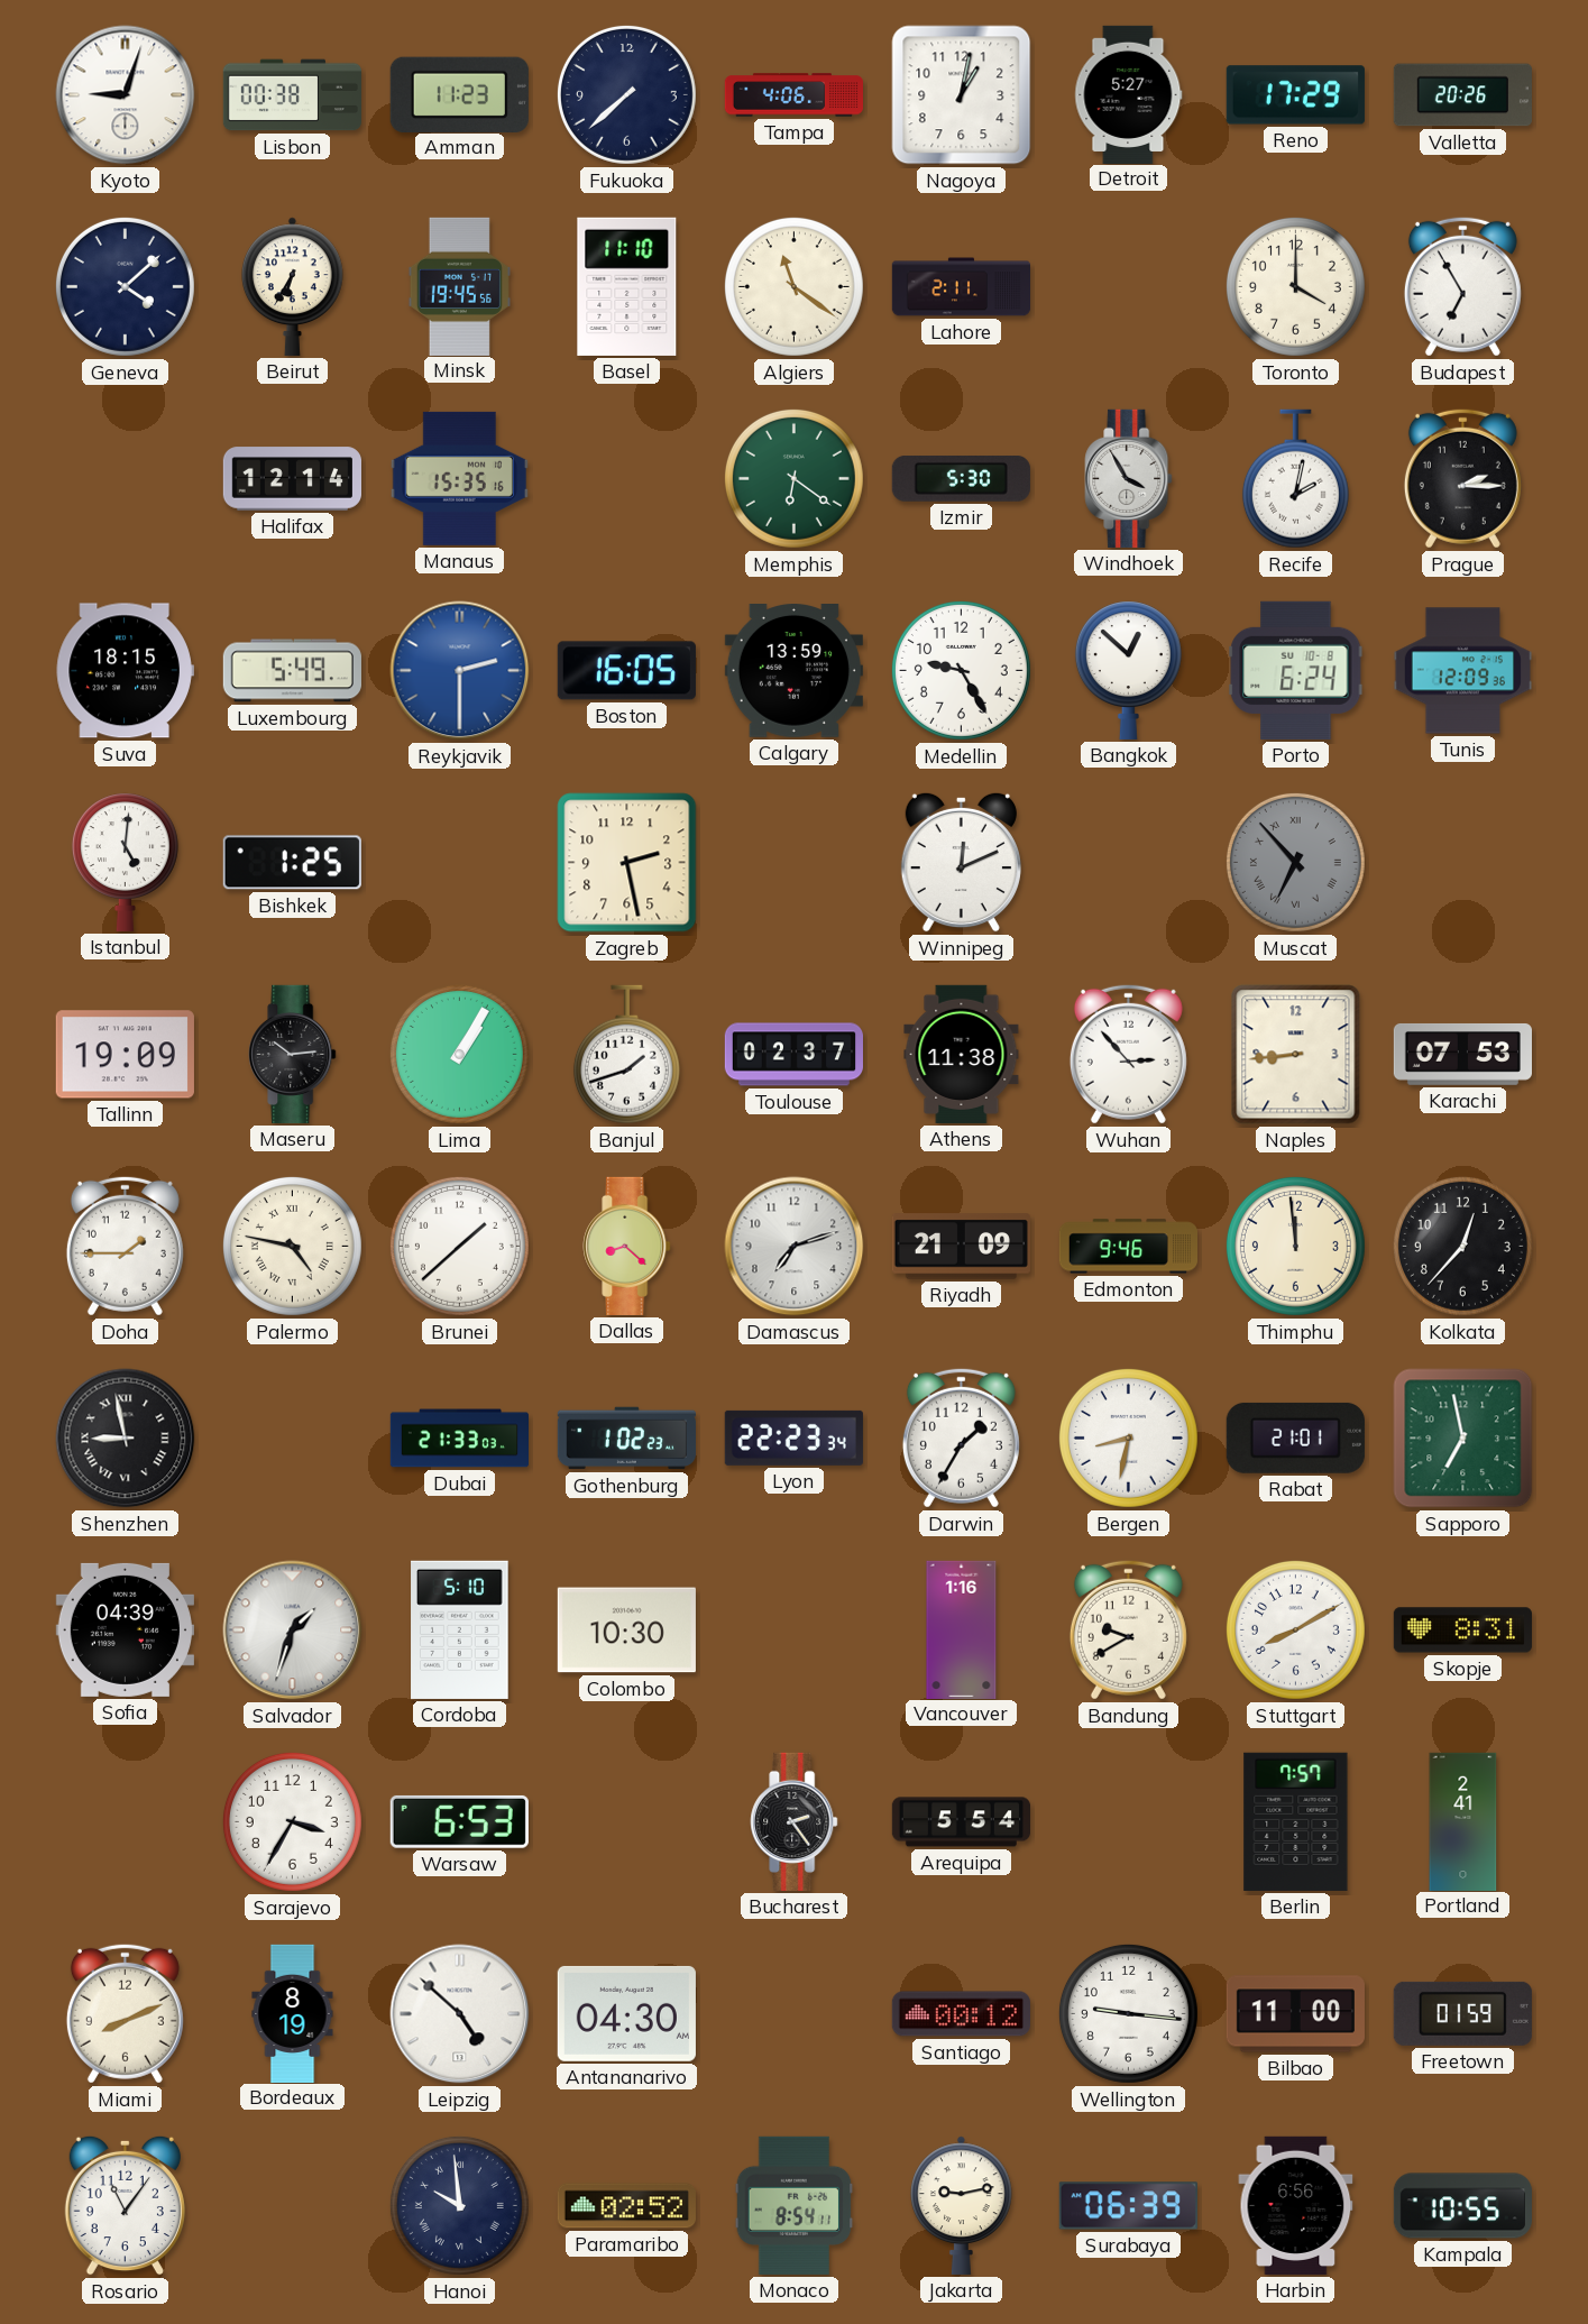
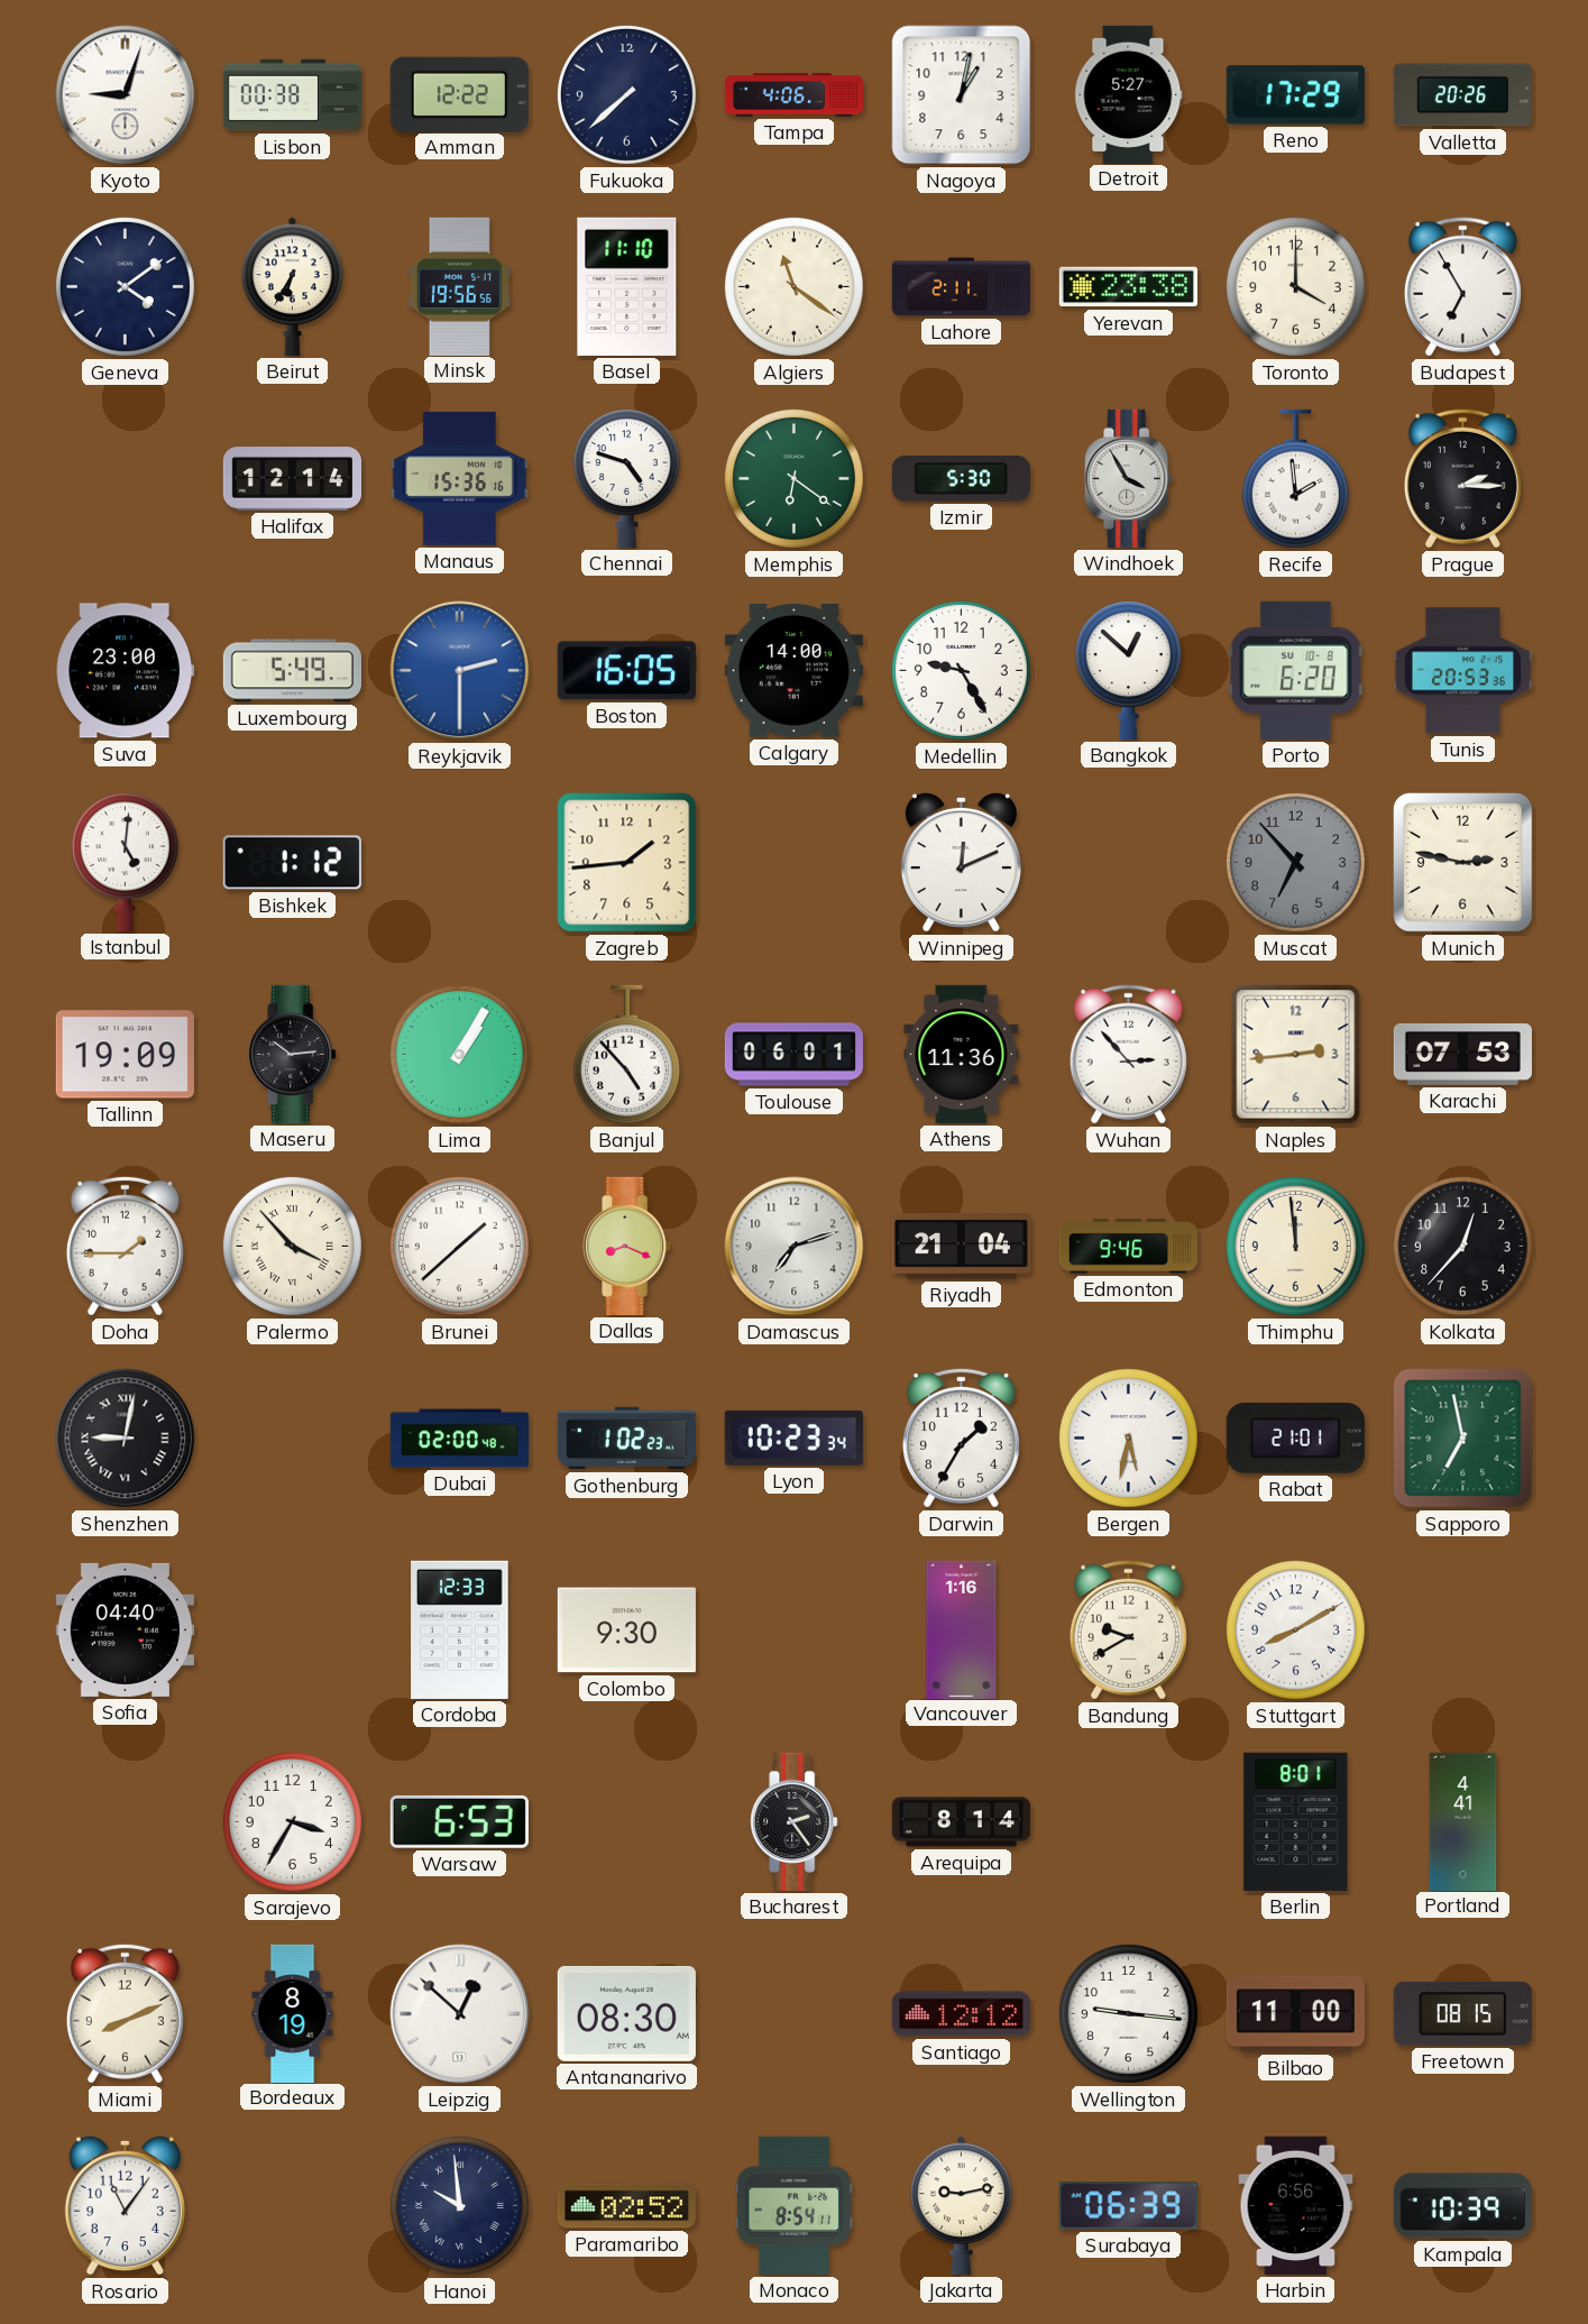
Amman: 11:23 -> 12:22 (459, 94)
Geneva: 4:08 -> 4:09 (125, 286)
Minsk: 19:45 -> 19:56 (459, 286)
Yerevan: none -> 23:38 (1128, 287)
Manaus: 15:35 -> 15:36 (459, 478)
Chennai: none -> 4:48 (626, 478)
Recife: 2:02 -> 1:59 (1295, 479)
Suva: 18:15 -> 23:00 (125, 671)
Calgary: 13:59 -> 14:00 (793, 671)
Porto: 6:24 -> 6:20 (1296, 670)
Tunis: 12:09 -> 20:53 (1462, 671)
Bishkek: 1:25 -> 1:12 (292, 863)
Zagreb: 2:28 -> 1:44 (627, 863)
Muscat numerals: Roman -> Arabic (1295, 862)
Munich: none -> 2:47 (1463, 863)
Banjul: 1:42 -> 4:53 (626, 1055)
Toulouse: 02:37 -> 06:01 (793, 1055)
Athens: 11:38 -> 11:36 (962, 1054)
Naples: 8:44 -> 2:44 (1296, 1055)
Palermo: 4:47 -> 3:53 (292, 1246)
Dallas: 8:22 -> 8:19 (627, 1246)
Riyadh: 21:09 -> 21:04 (961, 1247)
Shenzhen: 8:58 -> 9:02 (126, 1439)
Dubai: 21:33 -> 02:00 (459, 1439)
Lyon: 22:23 -> 10:23 (793, 1437)
Bergen: 8:32 -> 5:32 (1128, 1437)
Sofia: 04:39 -> 04:40 (125, 1629)
Salvador: 1:33 -> none (293, 1631)
Cordoba: 5:10 -> 12:33 (460, 1629)
Colombo: 10:30 -> 9:30 (626, 1631)
Skopje: 8:31 -> none (1462, 1631)
Arequipa: 5:54 -> 8:14 (961, 1822)
Berlin: 7:57 -> 8:01 (1296, 1821)
Portland: 2:41 -> 4:41 (1463, 1821)
Leipzig: 4:52 -> 12:52 (460, 2014)
Antananarivo: 04:30 -> 08:30 (626, 2013)
Santiago: 00:12 -> 12:12 (961, 2014)
Freetown: 01:59 -> 08:15 (1462, 2013)
Kampala: 10:55 -> 10:39 (1462, 2206)
